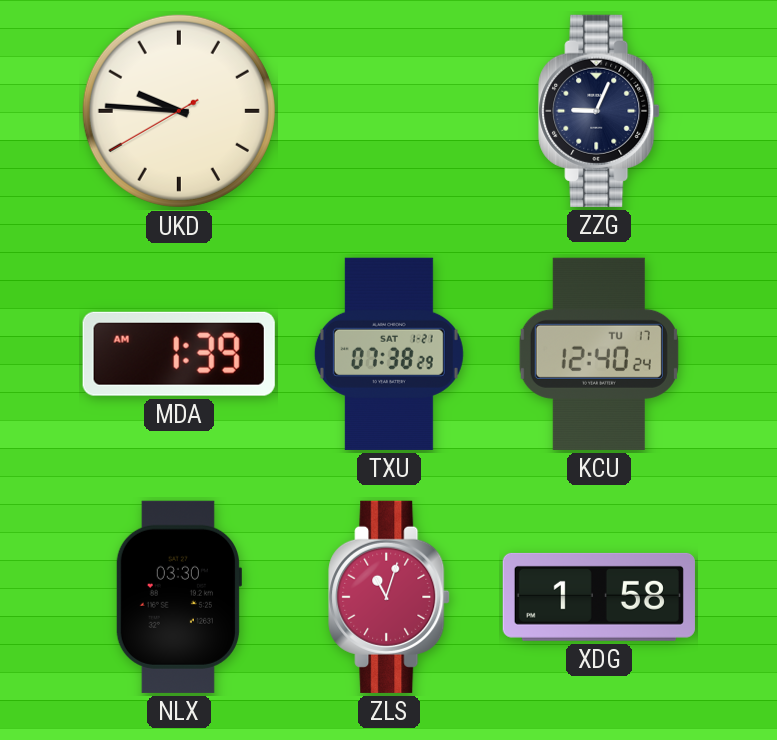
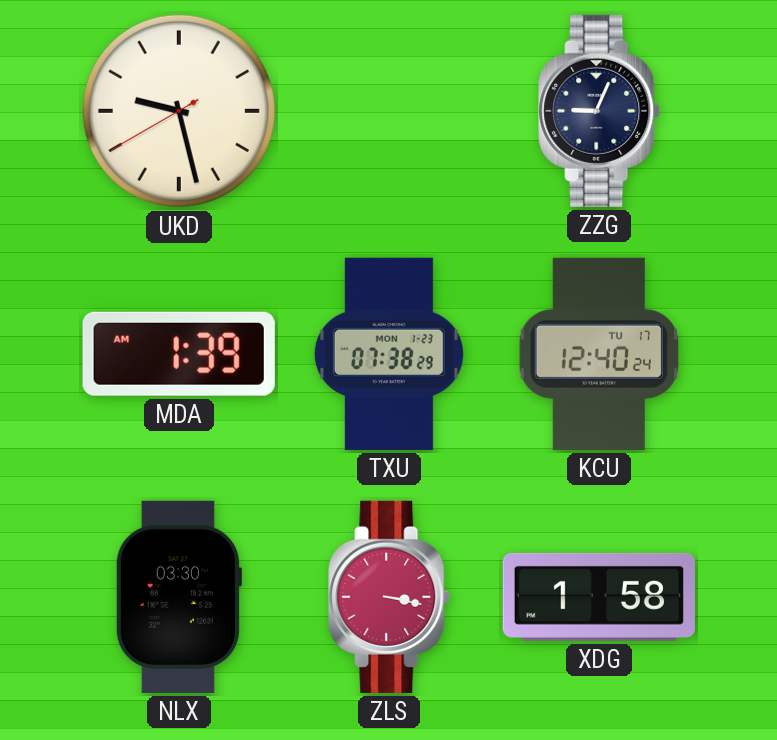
UKD: 9:45 -> 9:27 (179, 111)
TXU date: SAT 1-21 -> MON 1-23 (389, 354)
ZLS: 11:03 -> 3:17 (389, 597)
